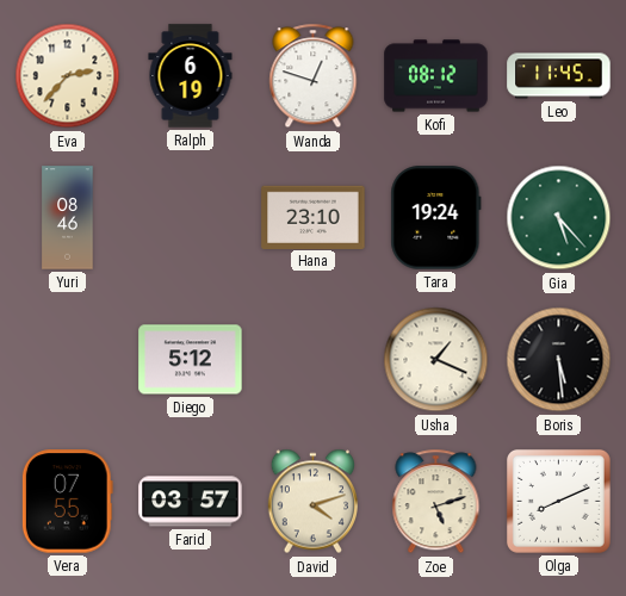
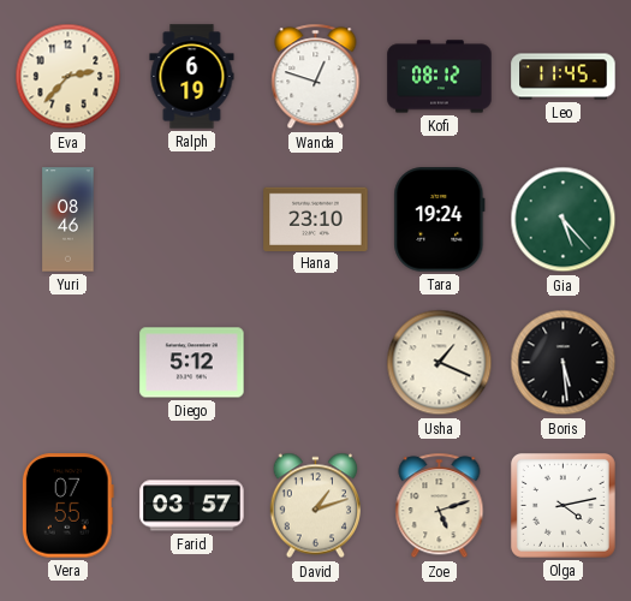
David: 4:12 -> 1:12 (315, 506)
Olga: 8:11 -> 4:13 (562, 505)
